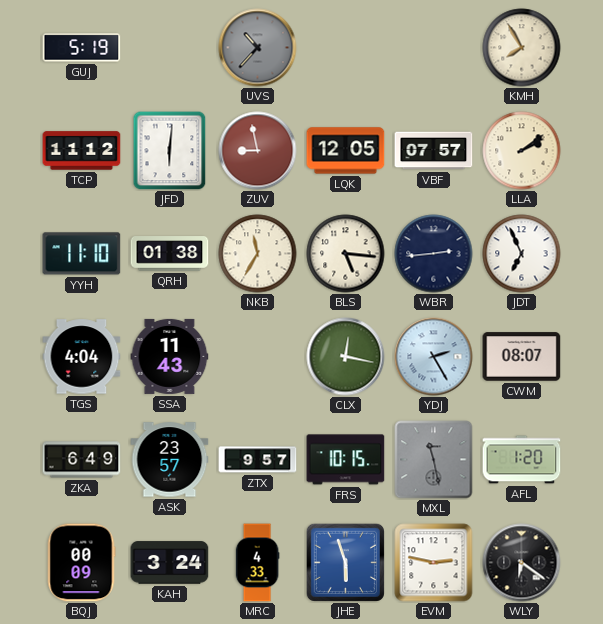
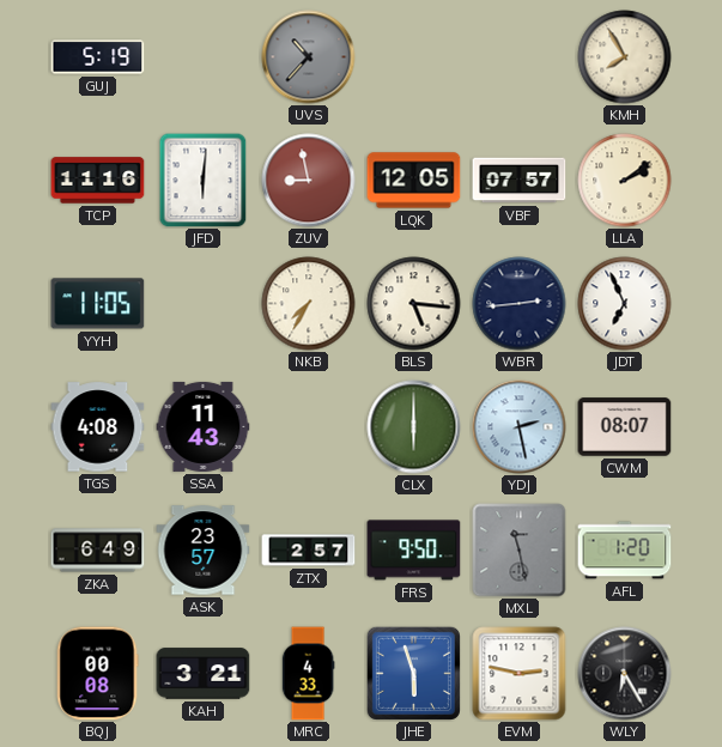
TCP: 11:12 -> 11:16 (98, 181)
YYH: 11:10 -> 11:05 (98, 304)
QRH: 01:38 -> none (170, 254)
NKB: 11:35 -> 7:35 (309, 304)
TGS: 4:04 -> 4:08 (98, 427)
CLX: 12:17 -> 6:00 (414, 427)
YDJ: 2:25 -> 2:28 (520, 427)
ZTX: 9:57 -> 2:57 (309, 551)
FRS: 10:15 -> 9:50 (414, 551)
BQJ: 00:09 -> 00:08 (97, 674)
KAH: 3:24 -> 3:21 (204, 674)
WLY: 6:21 -> 6:25 (625, 674)
